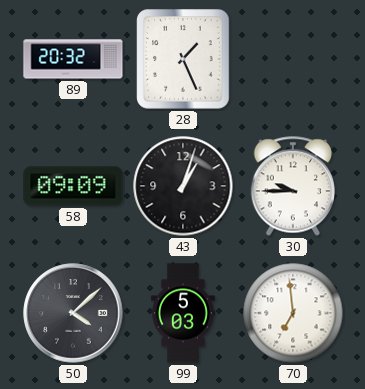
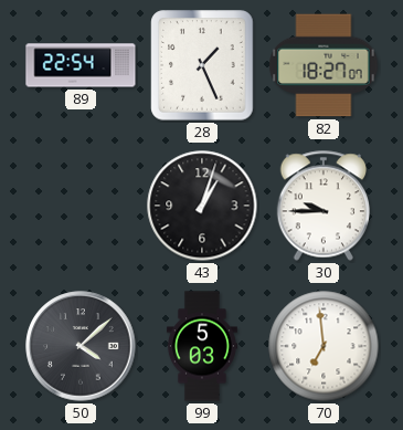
89: 20:32 -> 22:54 (81, 65)
82: none -> 18:27 (324, 65)
58: 09:09 -> none (73, 186)
